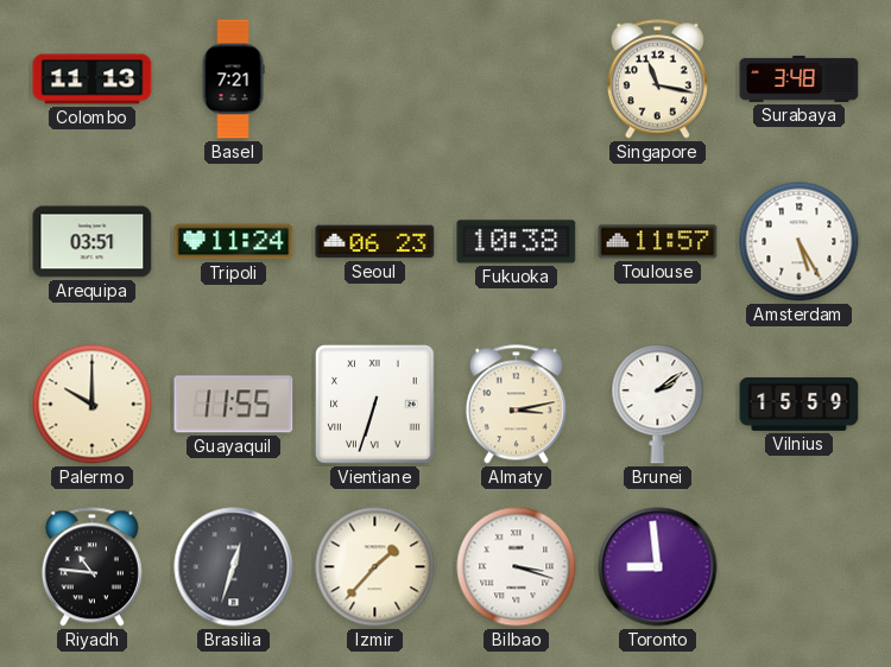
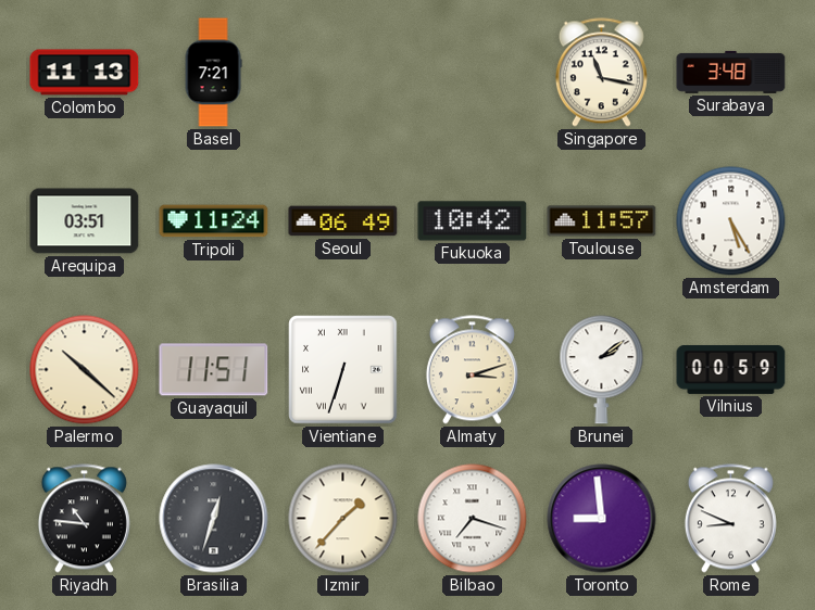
Seoul: 06:23 -> 06:49 (343, 221)
Fukuoka: 10:38 -> 10:42 (473, 221)
Palermo: 10:00 -> 10:22 (85, 370)
Guayaquil: 11:55 -> 11:51 (214, 370)
Almaty: 3:13 -> 3:12 (472, 370)
Vilnius: 15:59 -> 00:59 (731, 369)
Bilbao: 3:18 -> 7:18 (473, 519)
Rome: none -> 8:49 (730, 519)
